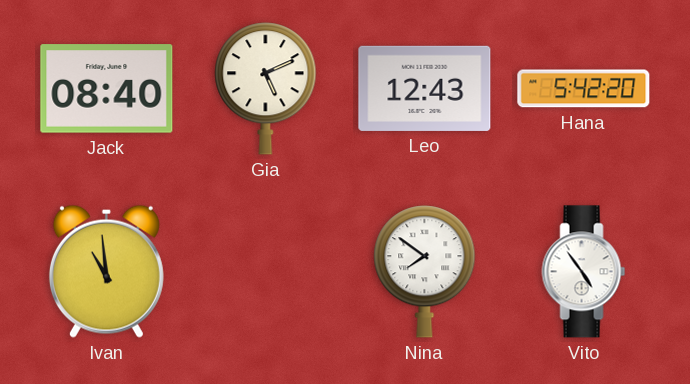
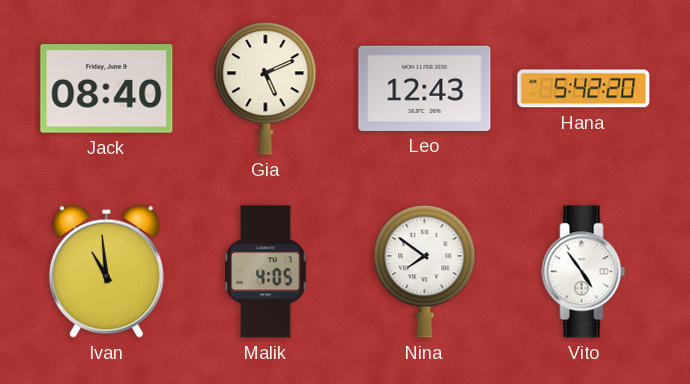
Malik: none -> 4:05 (266, 272)
